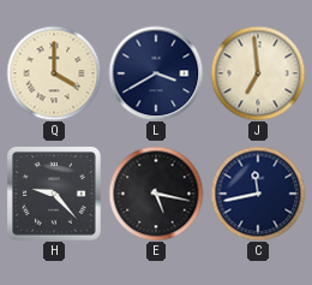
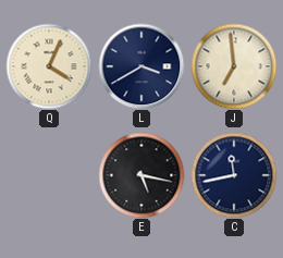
Q: 4:00 -> 4:04 (49, 66)
H: 9:23 -> none (54, 194)
